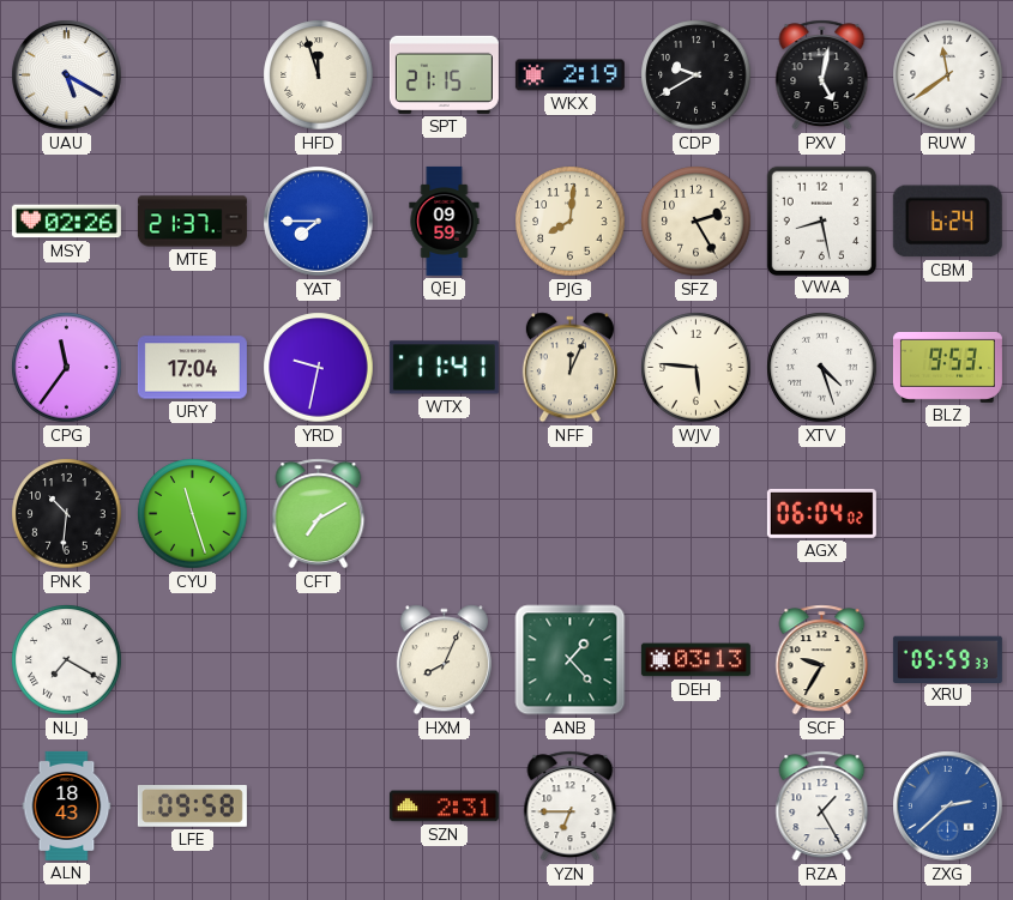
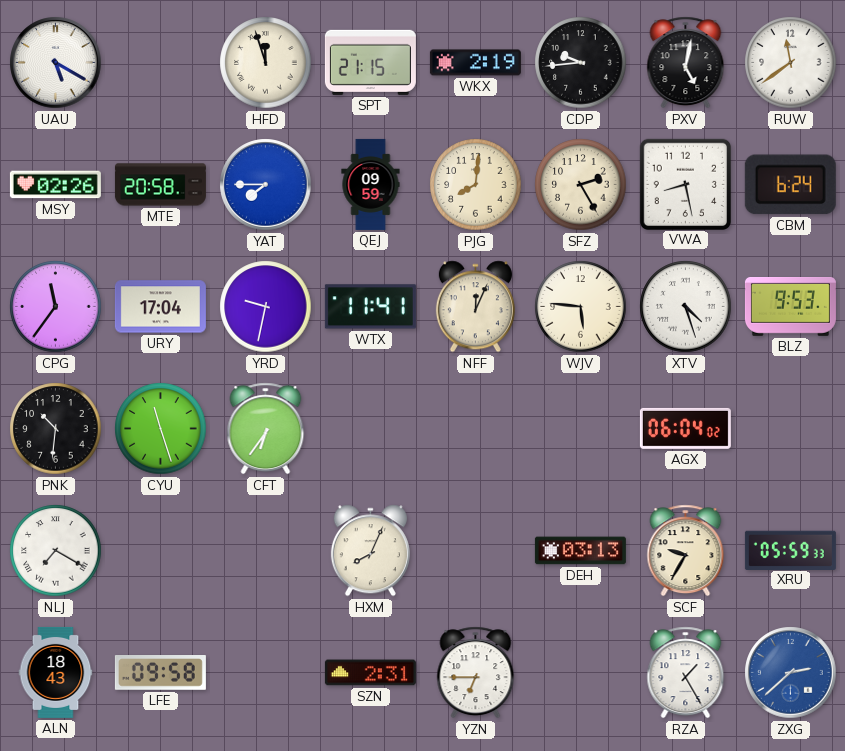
CDP: 9:40 -> 9:44 (581, 63)
MTE: 21:37 -> 20:58 (160, 185)
CFT: 7:10 -> 6:36 (266, 429)
ANB: 1:23 -> none (571, 660)
